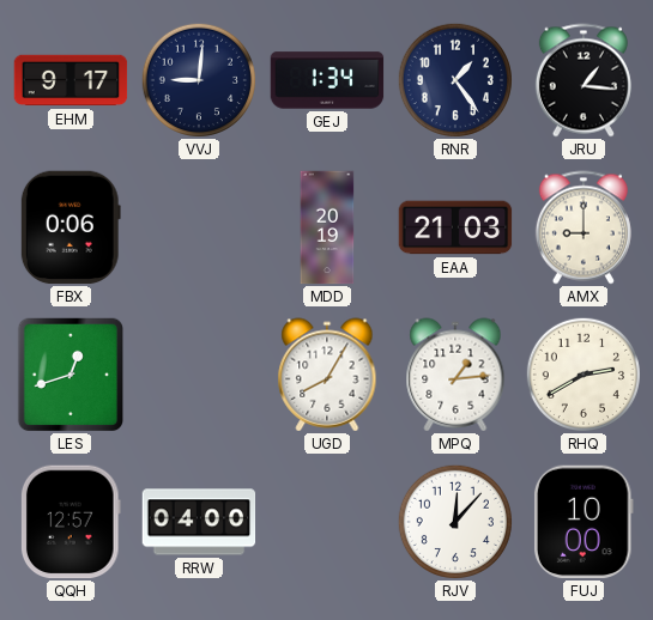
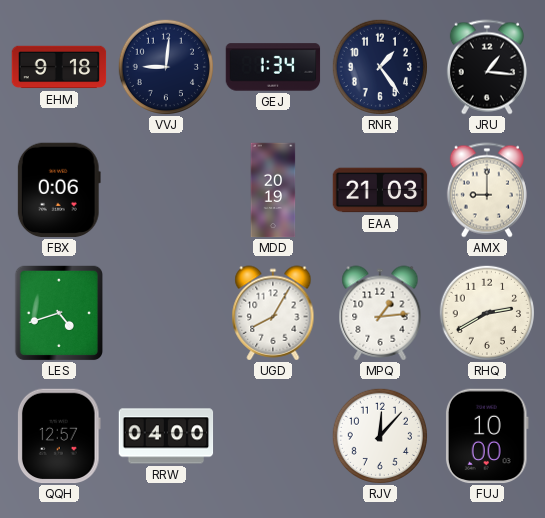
EHM: 9:17 -> 9:18 (59, 67)
LES: 12:42 -> 4:42 (58, 313)
